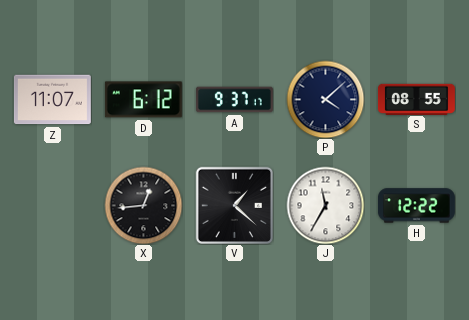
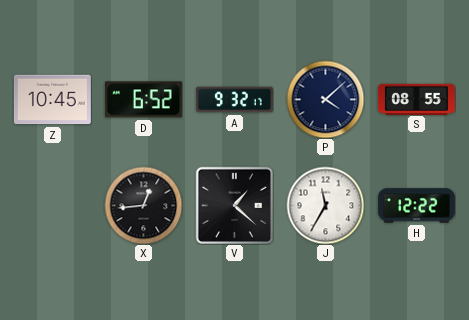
Z: 11:07 -> 10:45 (52, 100)
D: 6:12 -> 6:52 (143, 100)
A: 9:37 -> 9:32 (234, 100)
